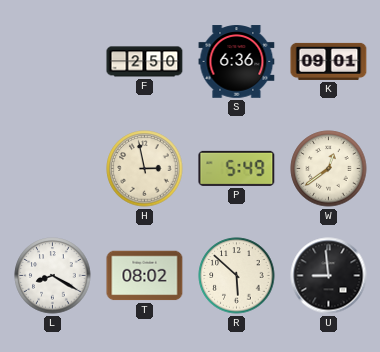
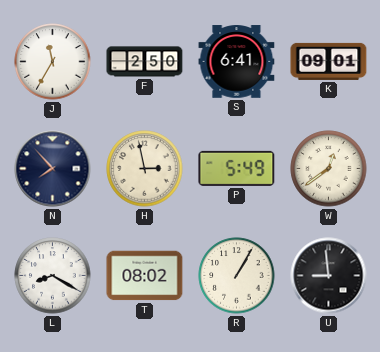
J: none -> 11:35 (53, 62)
S: 6:36 -> 6:41 (237, 62)
N: none -> 7:53 (53, 169)
R: 5:52 -> 1:05 (237, 276)
